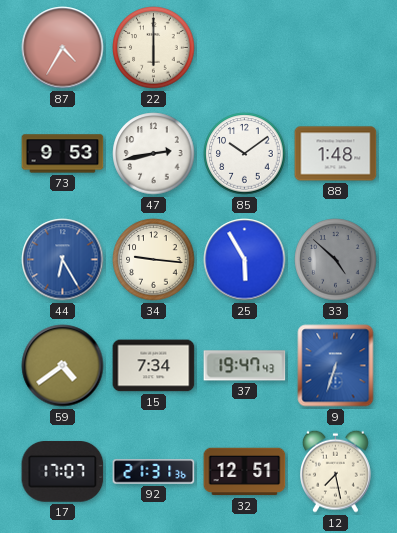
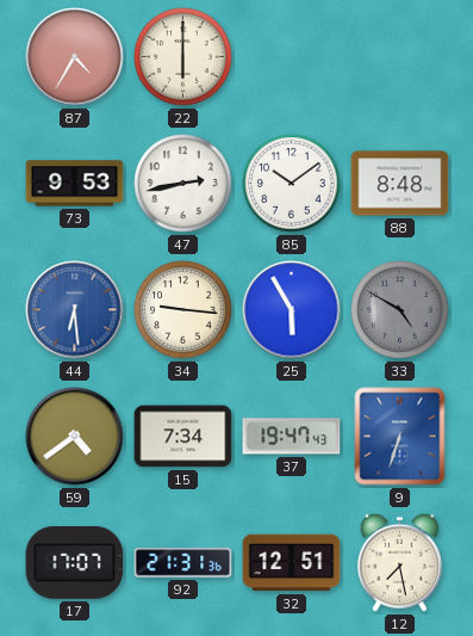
88: 1:48 -> 8:48 (400, 184)
44: 6:25 -> 6:29 (75, 310)
33: 4:52 -> 4:50 (400, 310)
